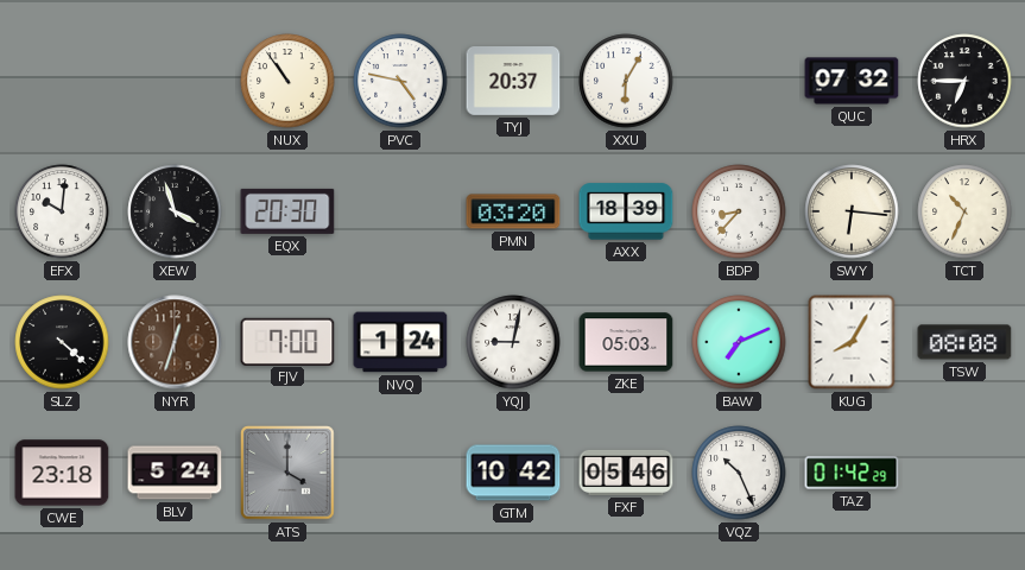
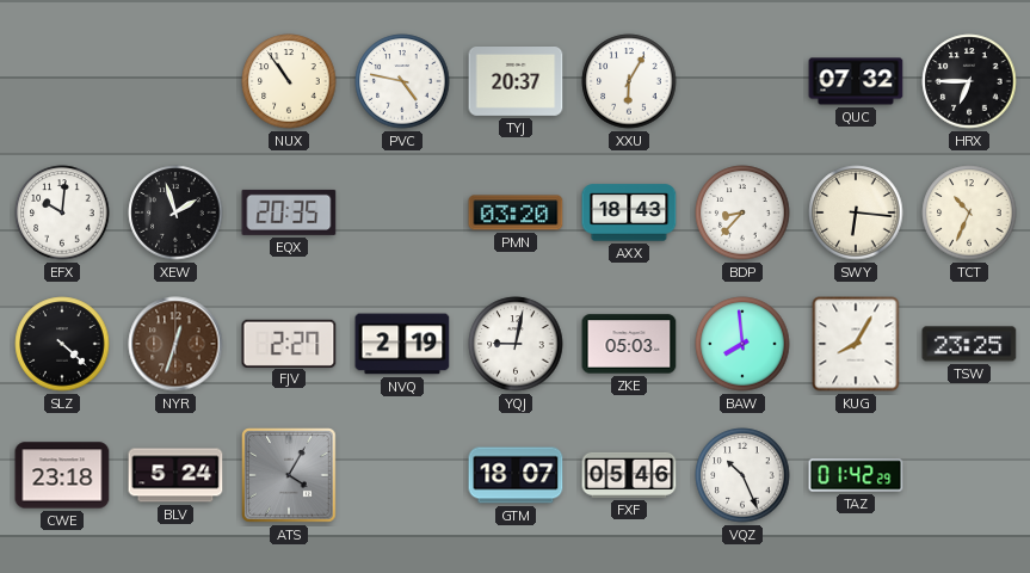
XEW: 3:57 -> 1:57 (175, 212)
EQX: 20:30 -> 20:35 (289, 212)
AXX: 18:39 -> 18:43 (629, 212)
FJV: 7:00 -> 2:27 (289, 343)
NVQ: 1:24 -> 2:19 (402, 344)
BAW: 7:11 -> 7:59 (742, 344)
TSW: 08:08 -> 23:25 (969, 344)
ATS: 4:00 -> 4:05 (290, 476)
GTM: 10:42 -> 18:07 (516, 475)
